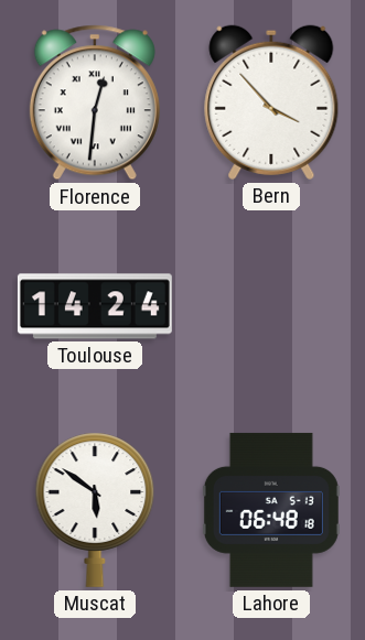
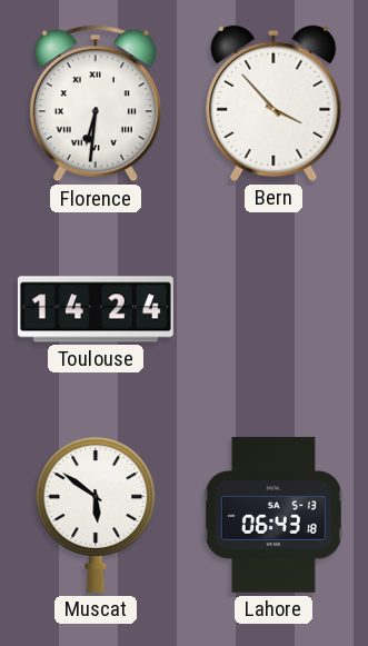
Florence: 12:31 -> 6:31 (96, 103)
Lahore: 06:48 -> 06:43 (273, 515)
